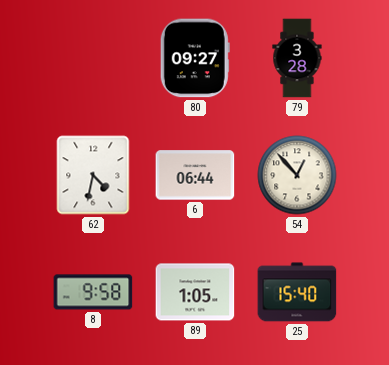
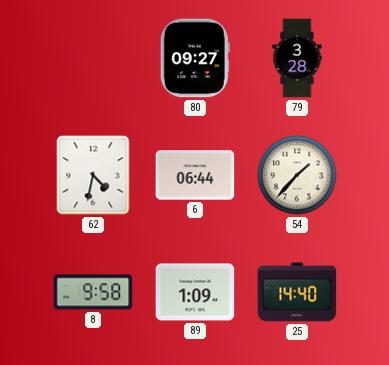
54: 12:53 -> 1:37 (297, 175)
89: 1:05 -> 1:09 (195, 292)
25: 15:40 -> 14:40 (297, 292)
